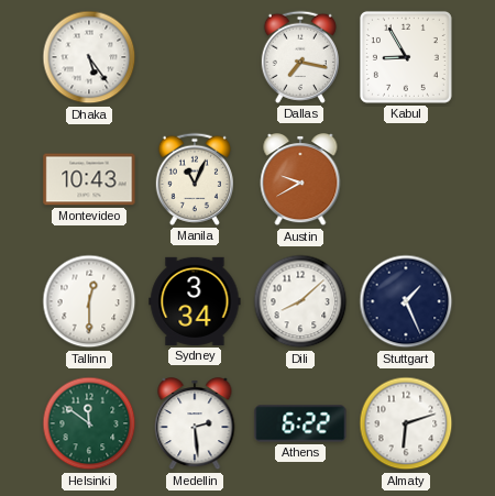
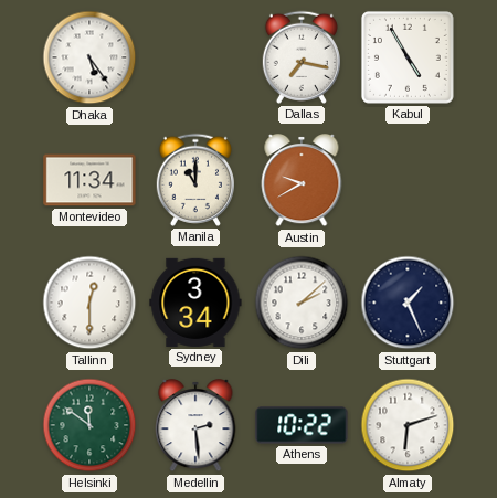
Kabul: 8:55 -> 4:55 (408, 57)
Montevideo: 10:43 -> 11:34 (89, 180)
Manila: 11:04 -> 11:00 (195, 180)
Dili: 8:08 -> 2:08 (302, 303)
Athens: 6:22 -> 10:22 (302, 425)
